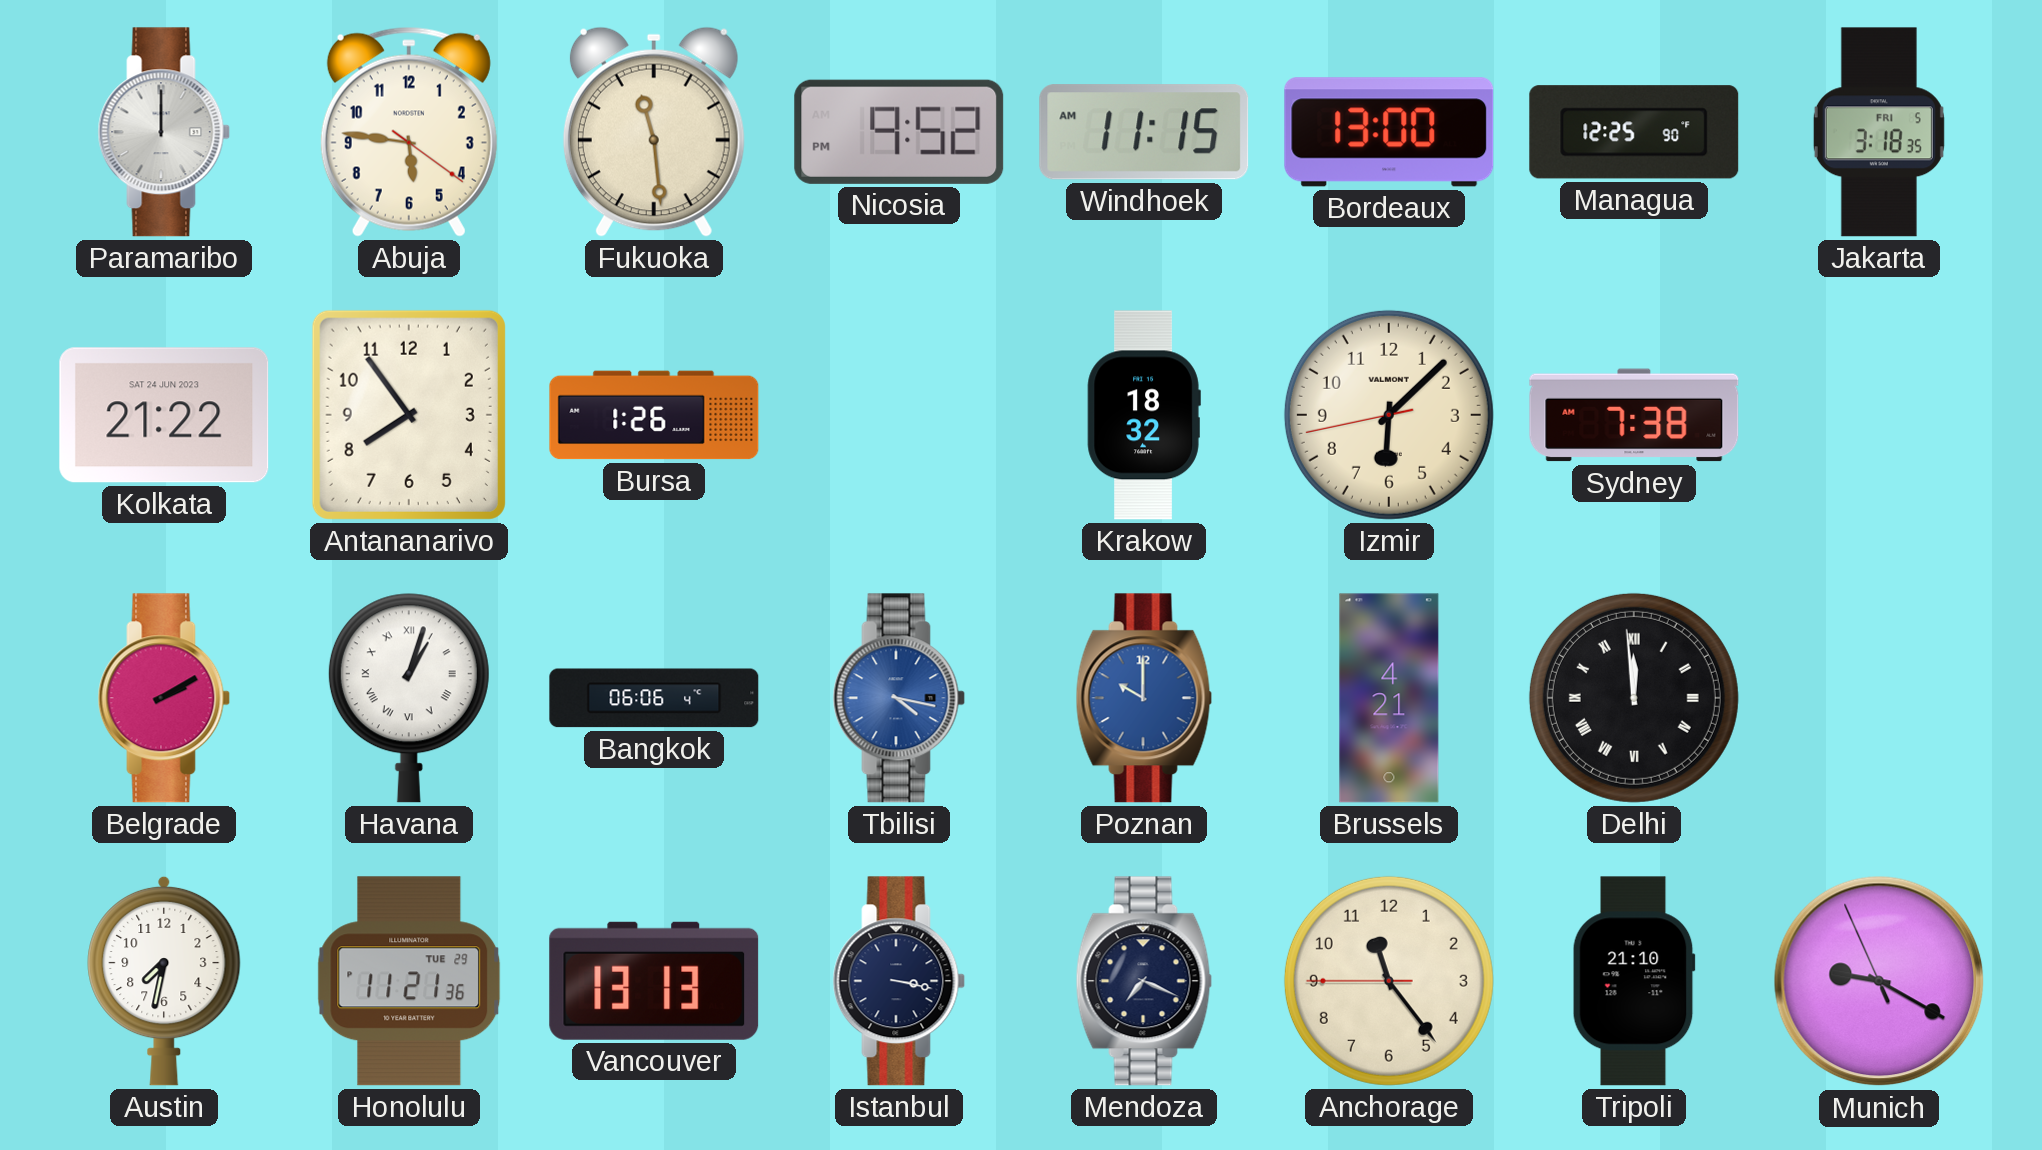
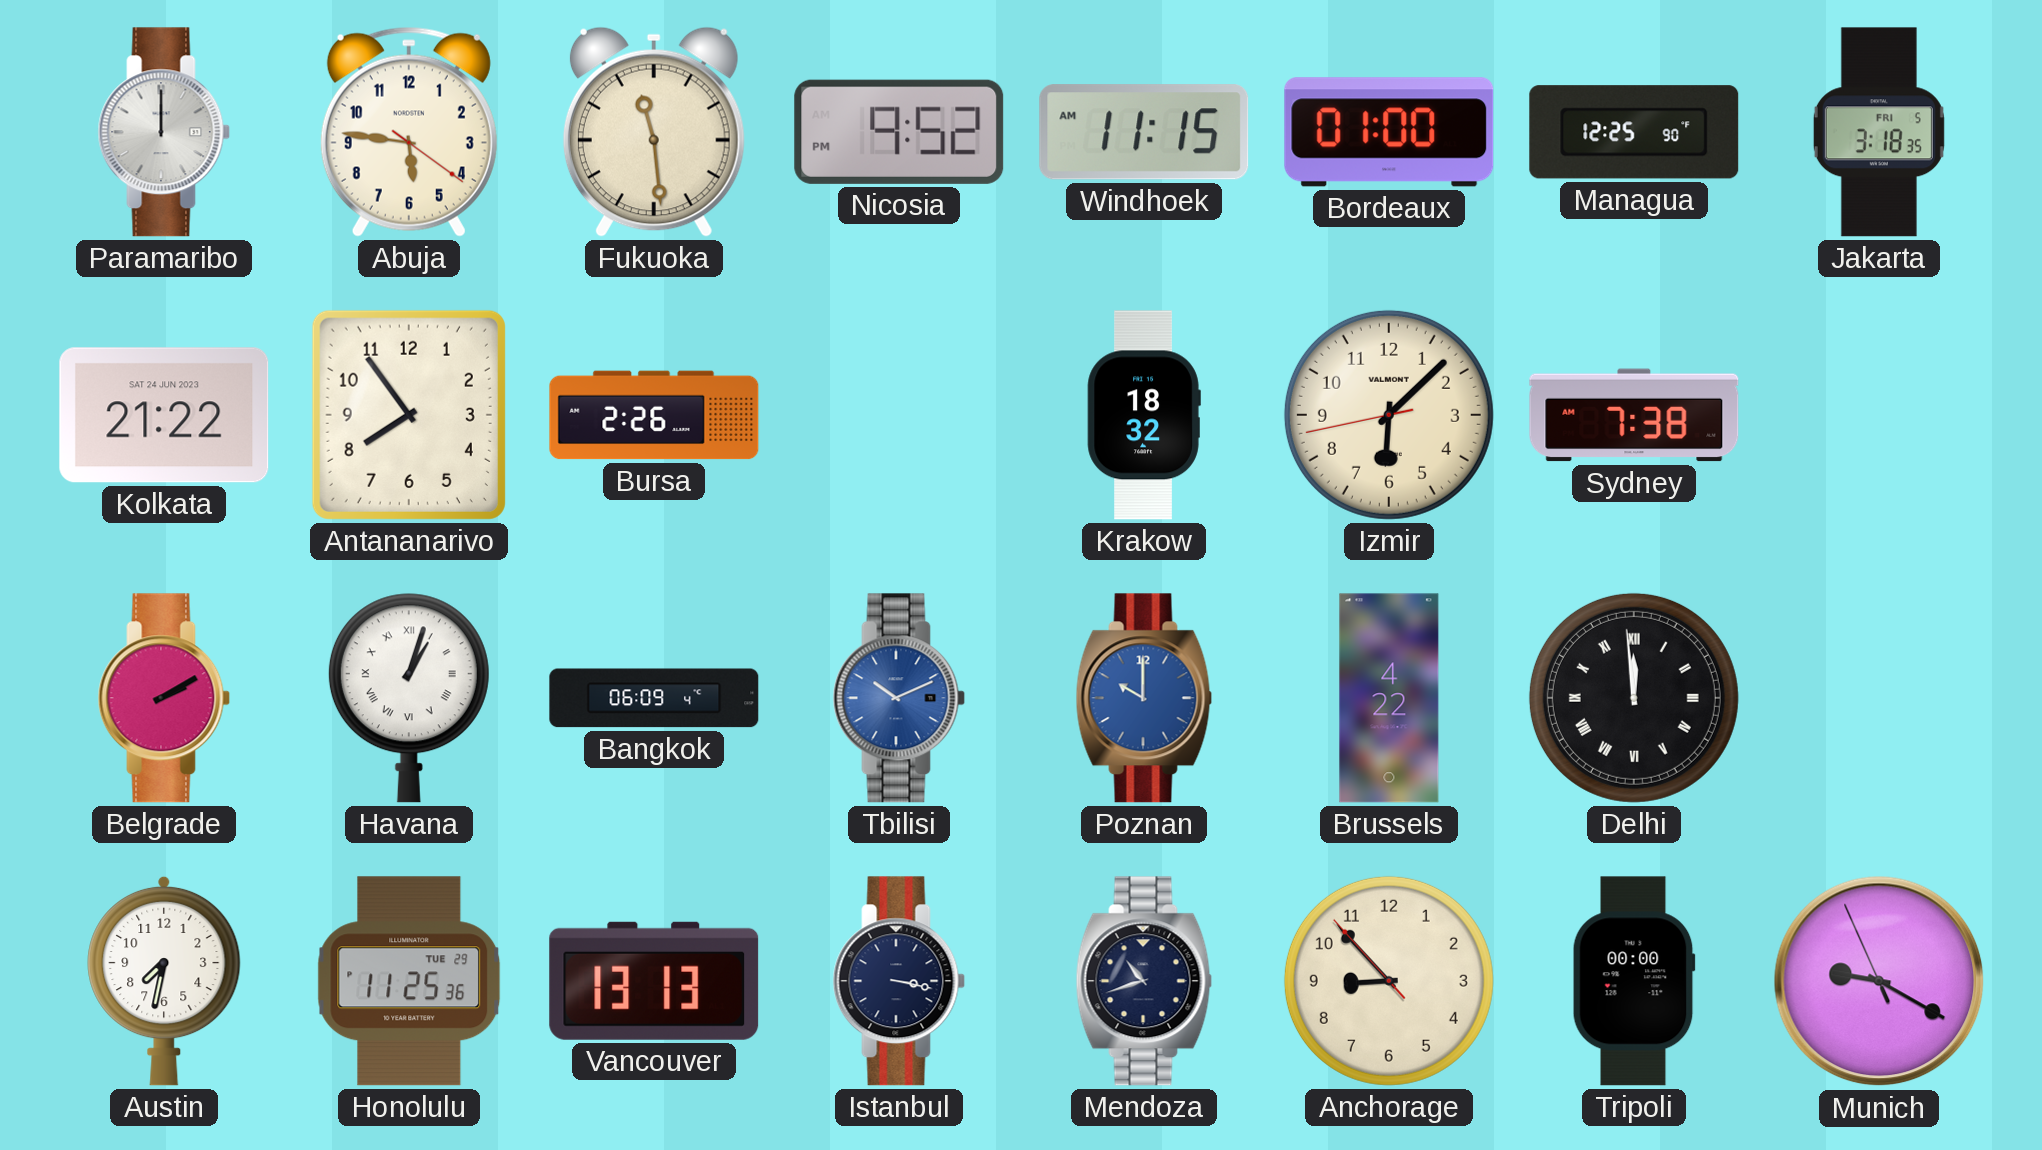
Bordeaux: 13:00 -> 01:00 (1389, 132)
Bursa: 1:26 -> 2:26 (654, 415)
Bangkok: 06:06 -> 06:09 (654, 698)
Tbilisi: 4:17 -> 10:11 (899, 698)
Brussels: 4:21 -> 4:22 (1389, 698)
Honolulu: 11:21 -> 11:25 (409, 981)
Mendoza: 7:19 -> 10:42 (1144, 981)
Anchorage: 11:23 -> 8:52 (1389, 981)
Tripoli: 21:10 -> 00:00 (1634, 981)
